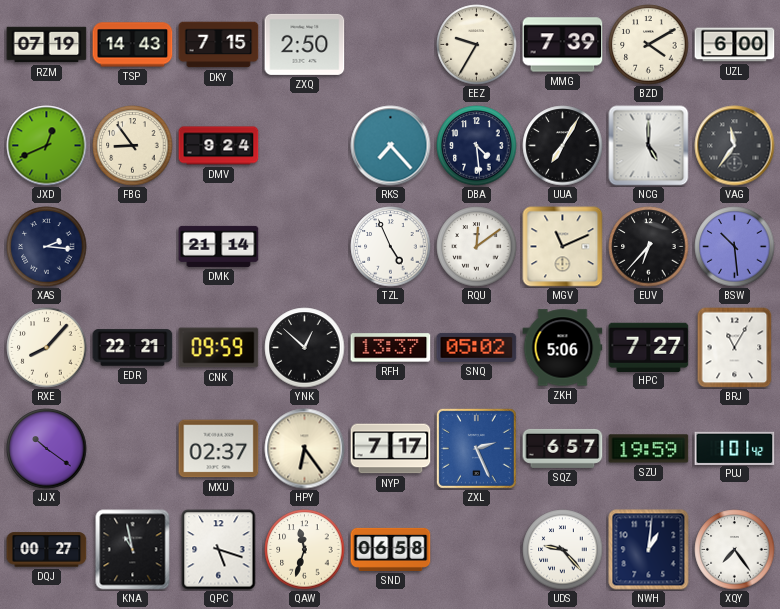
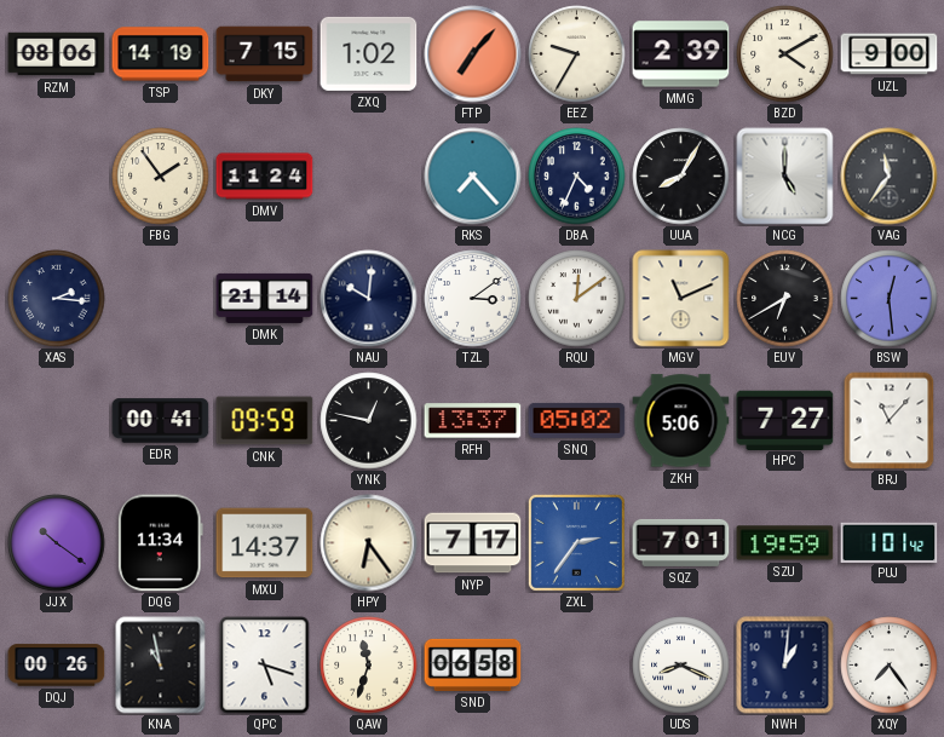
RZM: 07:19 -> 08:06 (57, 54)
TSP: 14:43 -> 14:19 (161, 54)
ZXQ: 2:50 -> 1:02 (369, 53)
FTP: none -> 7:07 (473, 54)
MMG: 7:39 -> 2:39 (681, 54)
UZL: 6:00 -> 9:00 (890, 54)
JXD: 12:41 -> none (47, 146)
FBG: 8:54 -> 1:54 (161, 177)
DMV: 9:24 -> 11:24 (265, 177)
DBA: 4:29 -> 4:34 (577, 177)
UUA: 7:05 -> 8:05 (681, 177)
NAU: none -> 10:01 (369, 299)
TZL: 4:56 -> 3:09 (473, 299)
EUV: 6:37 -> 6:40 (785, 299)
BSW: 10:29 -> 12:29 (890, 299)
RXE: 8:07 -> none (47, 348)
EDR: 22:21 -> 00:41 (161, 421)
YNK: 12:52 -> 12:47 (369, 421)
BRJ: 11:05 -> 11:07 (890, 420)
DQG: none -> 11:34 (160, 543)
MXU: 02:37 -> 14:37 (265, 543)
ZXL: 2:26 -> 2:36 (576, 542)
SQZ: 6:57 -> 7:01 (681, 542)
DQJ: 00:27 -> 00:26 (57, 666)
UDS: 9:23 -> 8:19 (681, 666)
